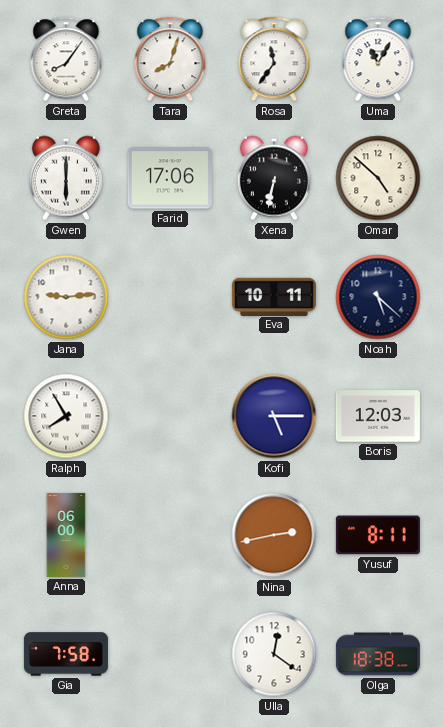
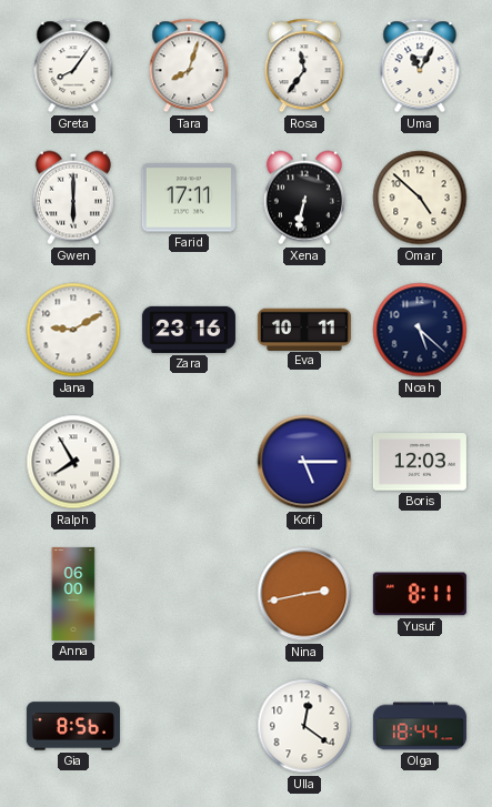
Farid: 17:06 -> 17:11 (189, 198)
Jana: 9:14 -> 9:10 (73, 330)
Zara: none -> 23:16 (189, 330)
Gia: 7:58 -> 8:56 (73, 726)
Olga: 18:38 -> 18:44 (420, 726)
